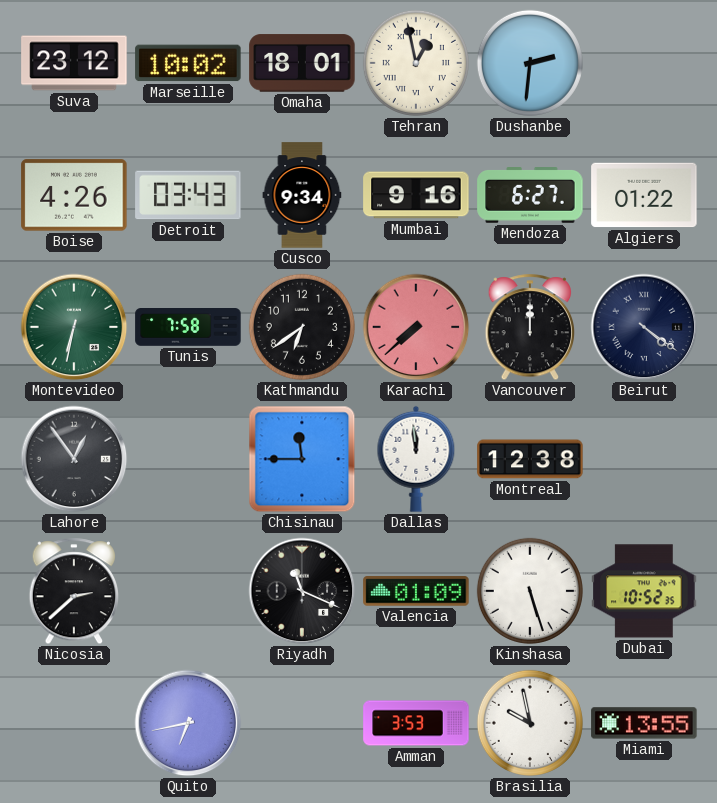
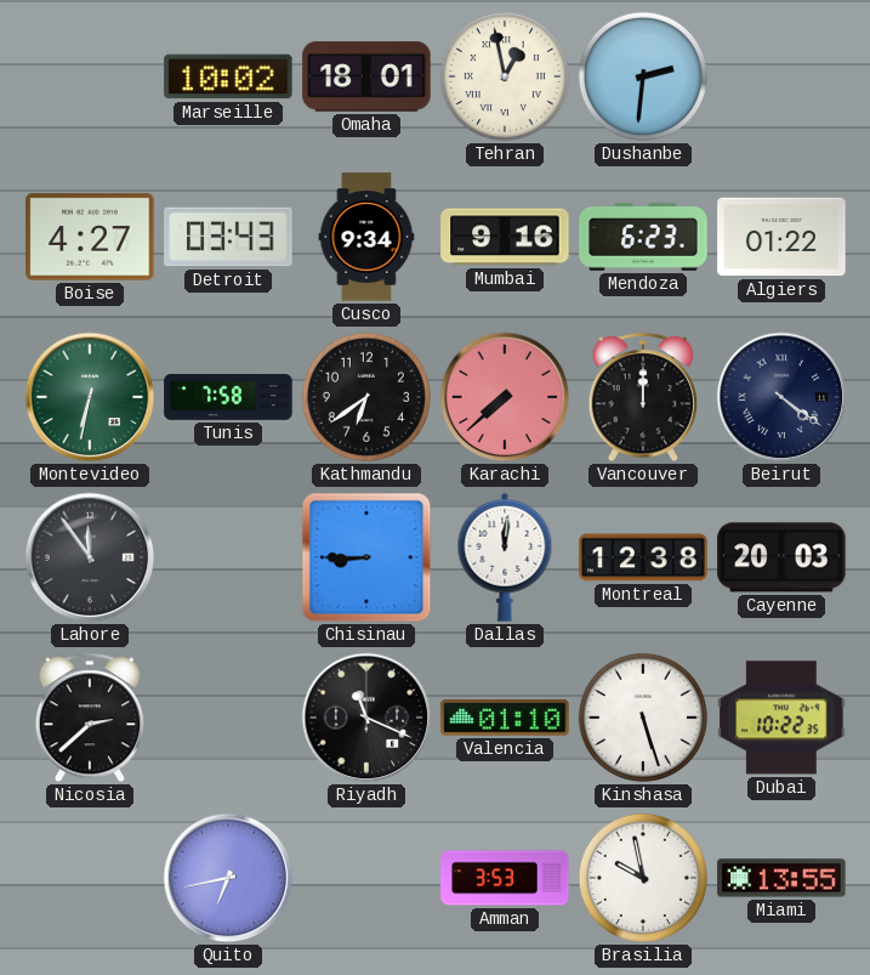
Suva: 23:12 -> none (74, 63)
Boise: 4:26 -> 4:27 (90, 237)
Mendoza: 6:27 -> 6:23 (643, 238)
Lahore: 12:54 -> 11:54 (90, 557)
Chisinau: 11:45 -> 8:45 (366, 557)
Dallas: 11:59 -> 12:01 (505, 557)
Cayenne: none -> 20:03 (781, 557)
Valencia: 01:09 -> 01:10 (505, 718)
Dubai: 10:52 -> 10:22 (781, 718)
